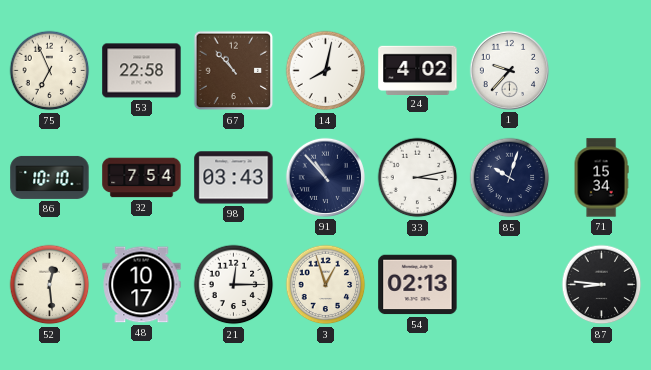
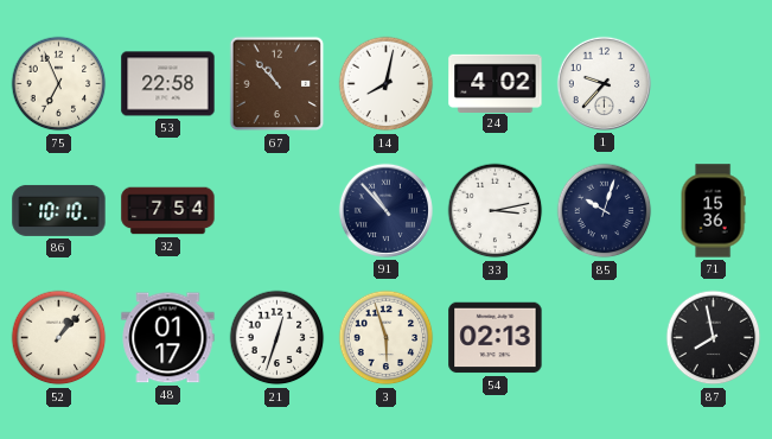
98: 03:43 -> none (234, 178)
71: 15:34 -> 15:36 (713, 211)
52: 12:29 -> 1:07 (59, 338)
48: 10:17 -> 01:17 (168, 338)
21: 12:15 -> 12:33 (277, 338)
3: 12:57 -> 5:57 (387, 338)
87: 8:46 -> 7:58 (714, 338)
